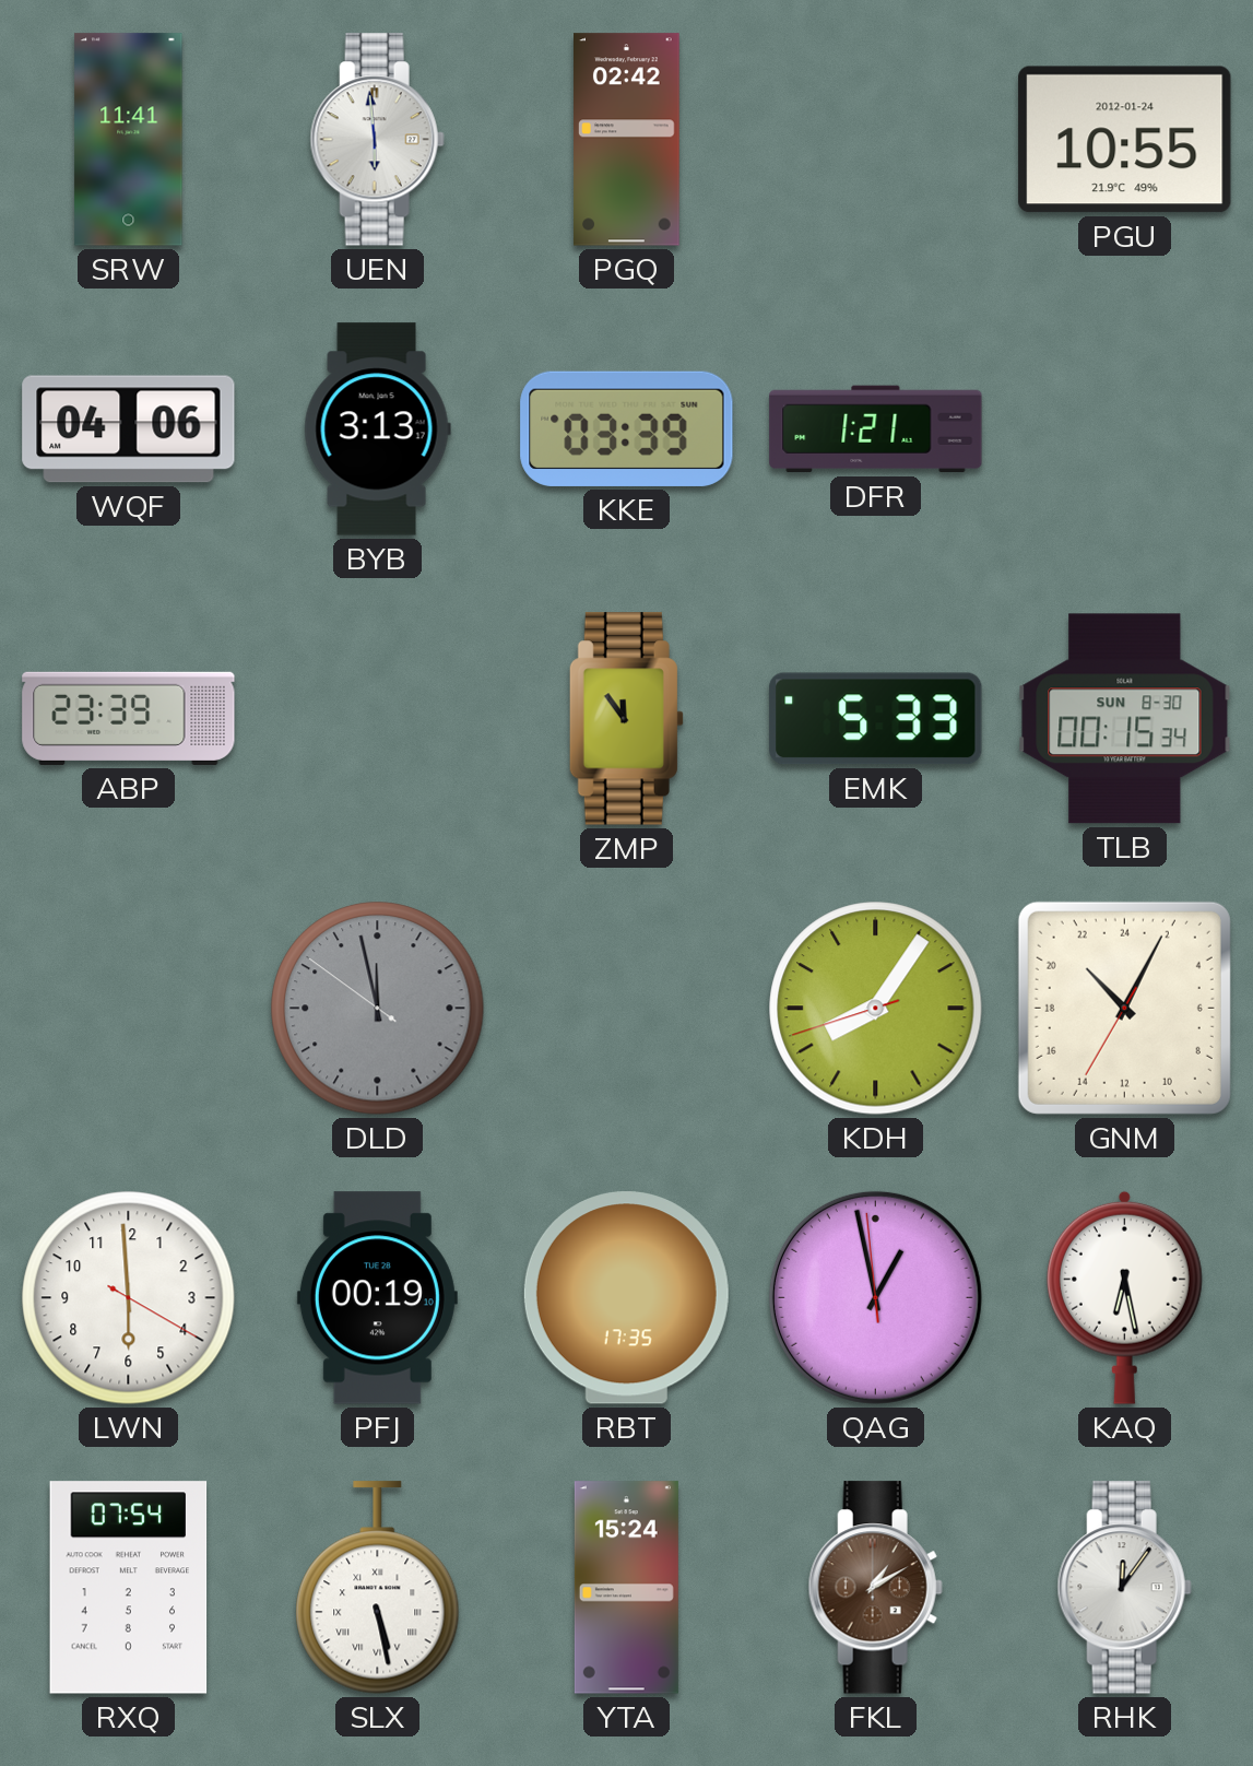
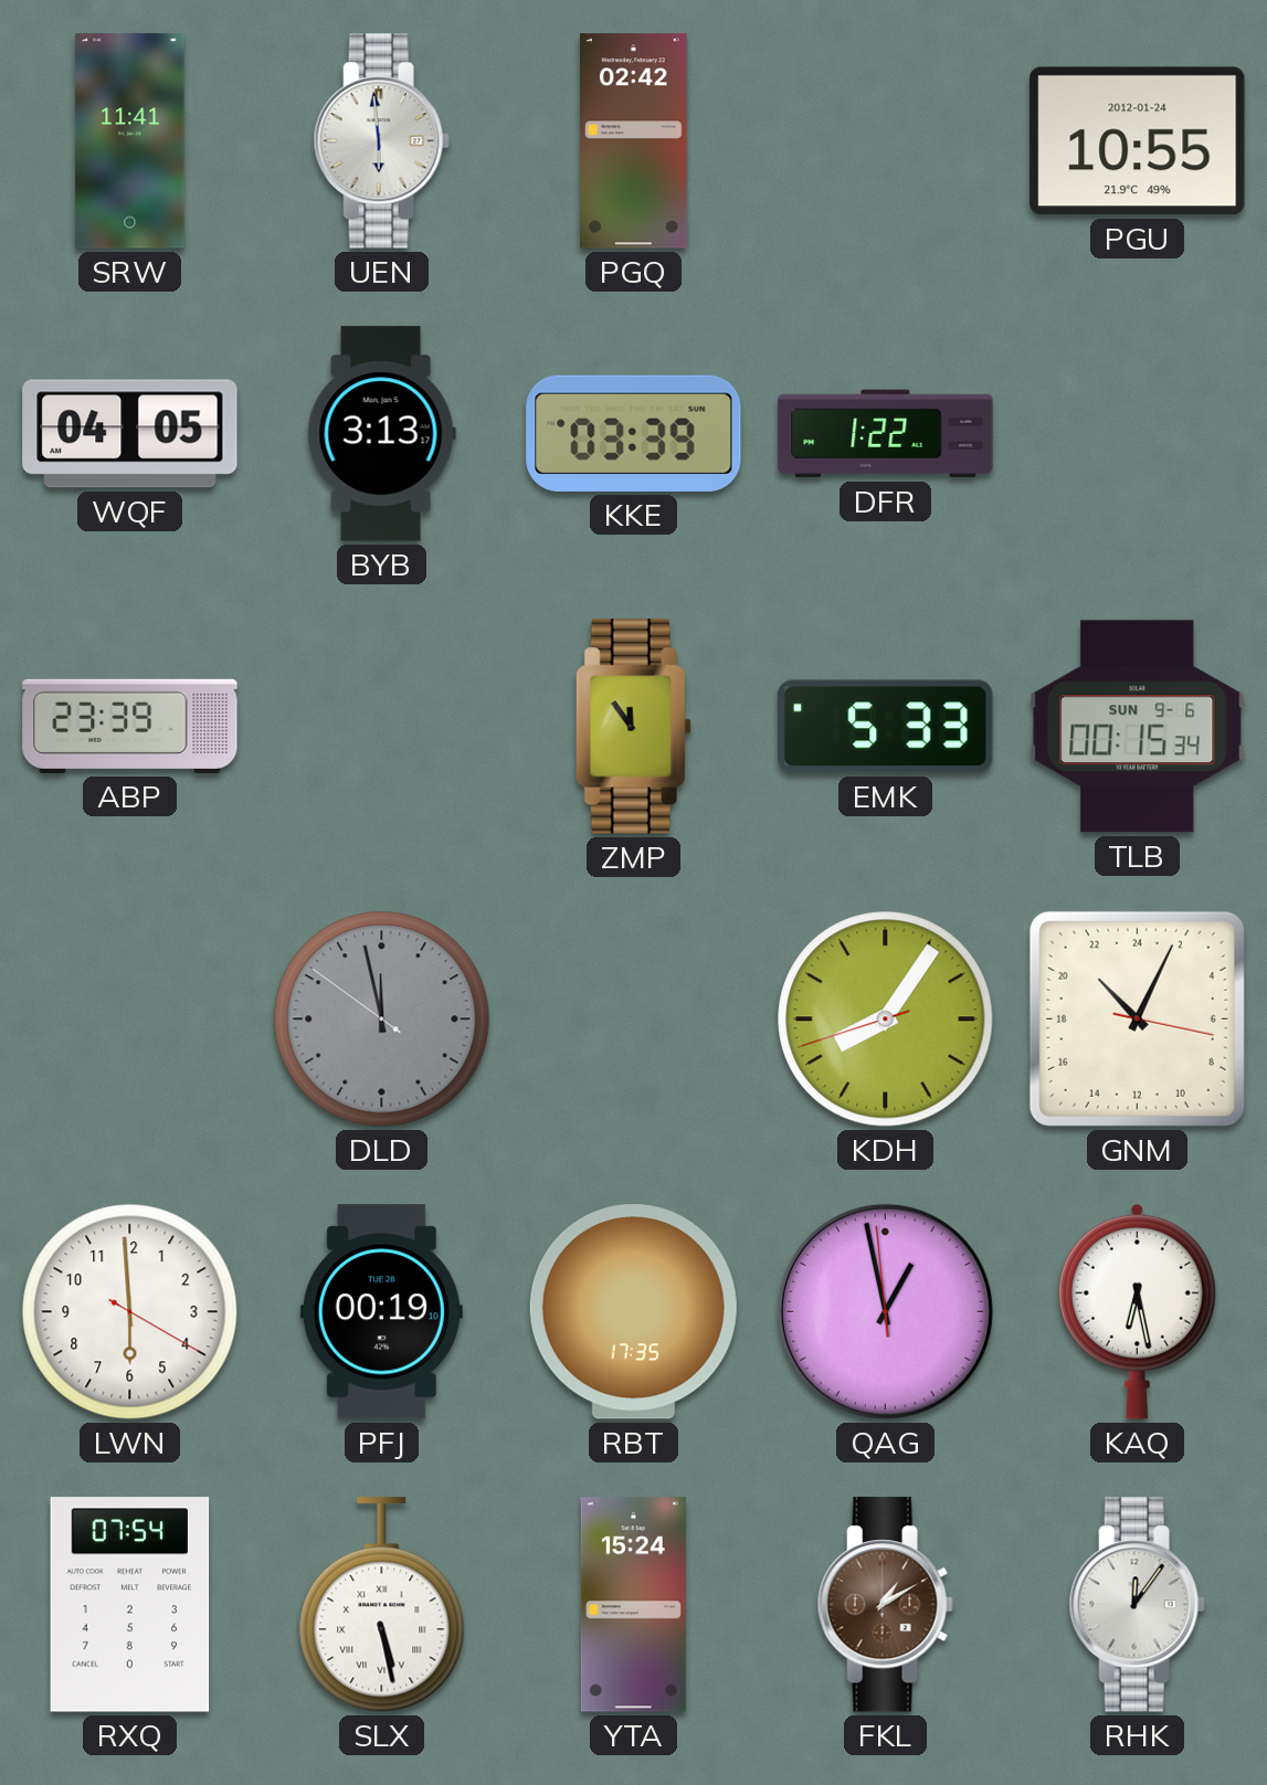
WQF: 04:06 -> 04:05 (130, 434)
DFR: 1:21 -> 1:22 (886, 434)
TLB date: SUN 8-30 -> SUN 9-6 (1138, 727)
GNM: 21:04:35 -> 21:04:17 (1137, 1018)
